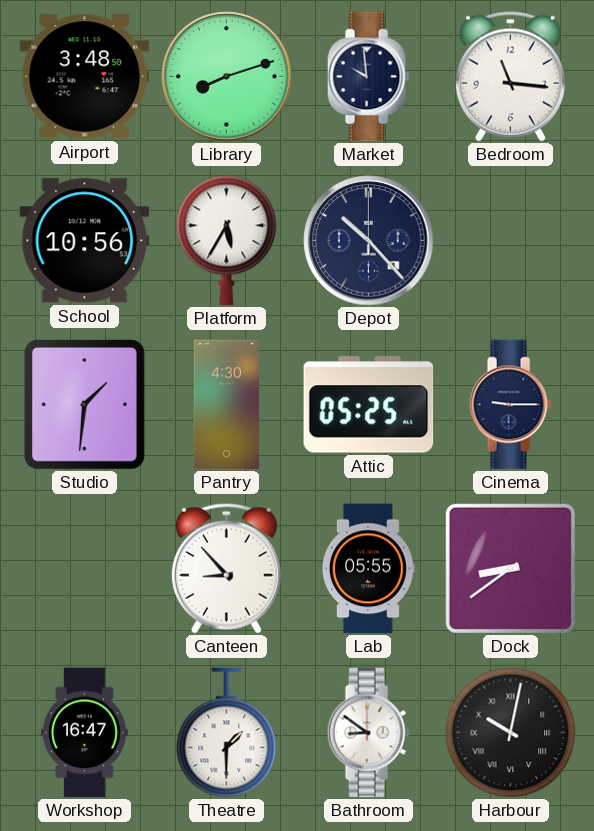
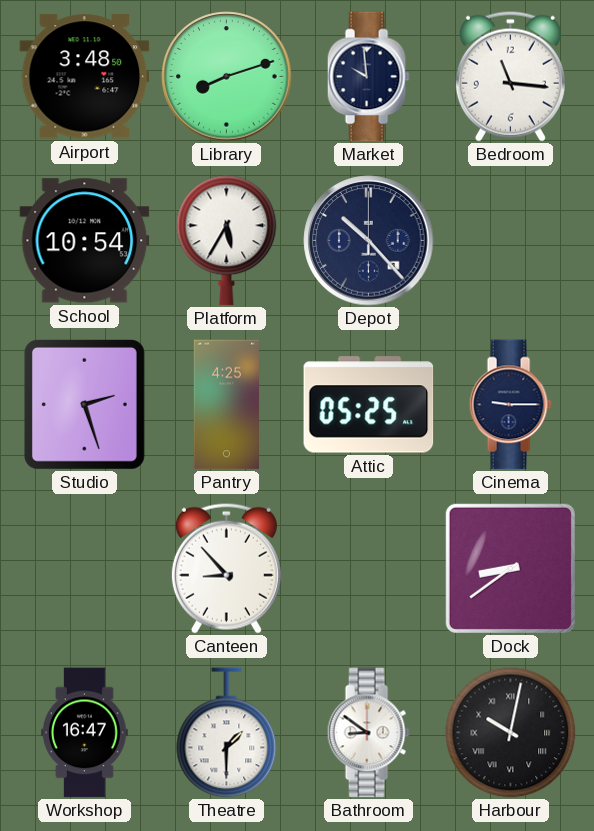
School: 10:56 -> 10:54 (85, 241)
Studio: 1:31 -> 2:27 (84, 405)
Pantry: 4:30 -> 4:25 (226, 405)
Lab: 05:55 -> none (368, 569)
